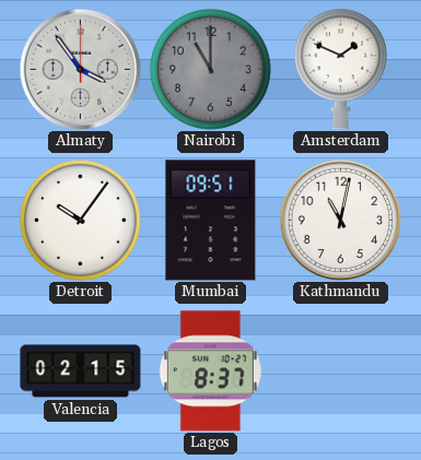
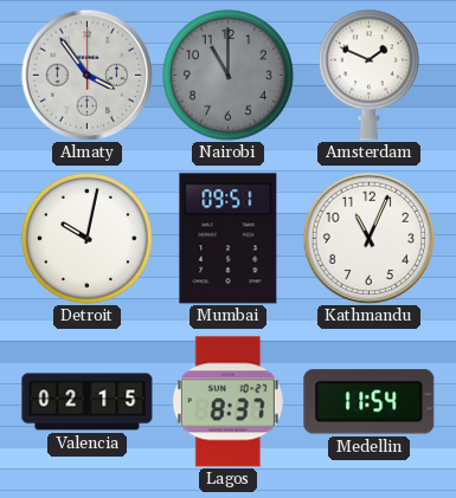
Detroit: 10:06 -> 10:02 (86, 238)
Kathmandu: 11:02 -> 11:04 (368, 238)
Medellin: none -> 11:54 (370, 402)
